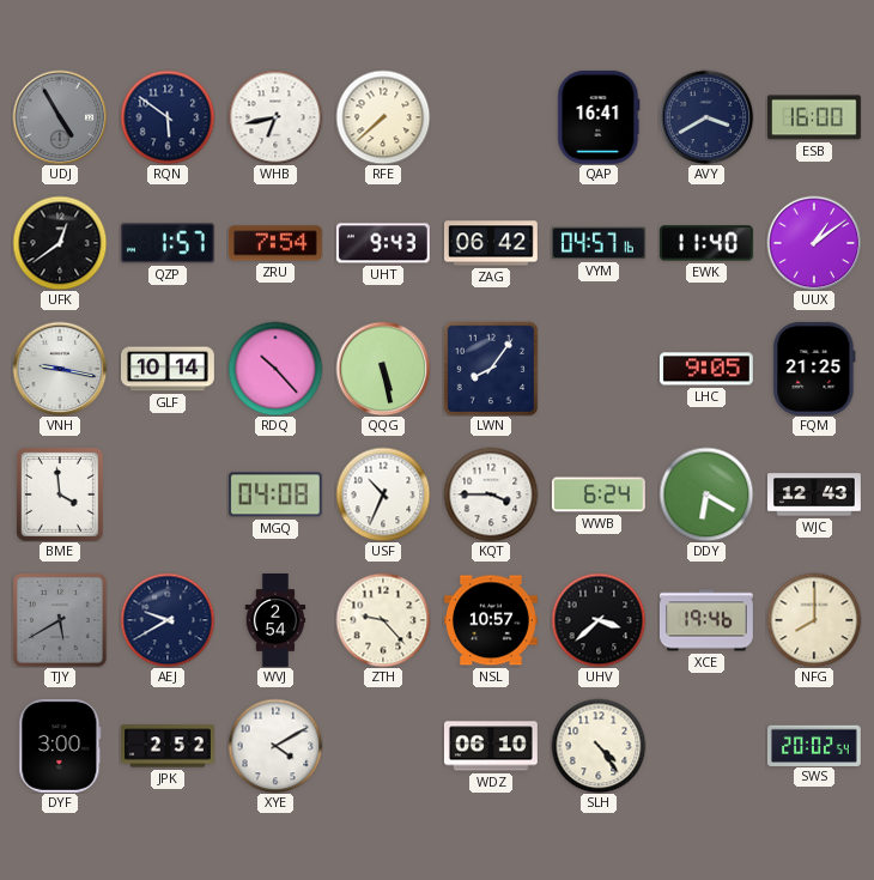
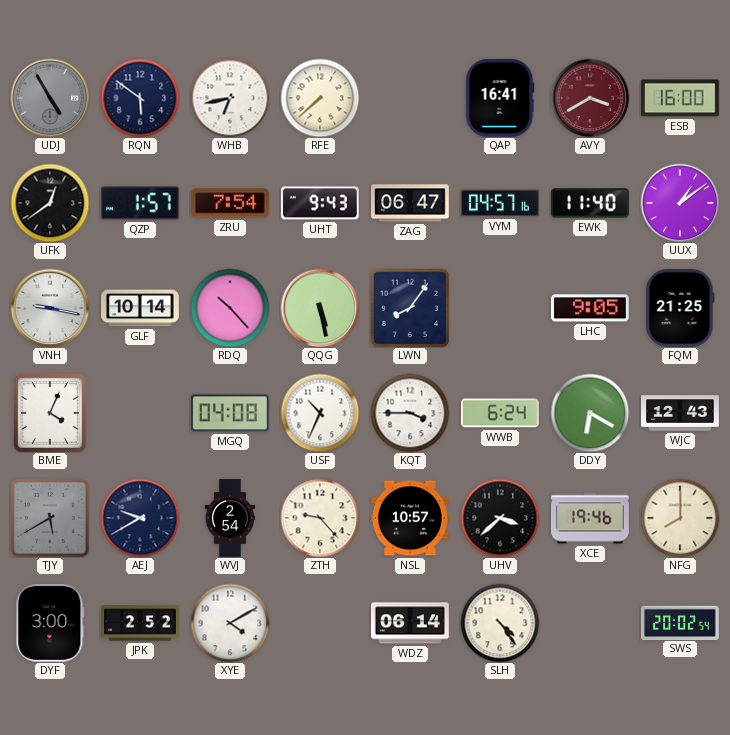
AVY dial: navy -> burgundy (590, 98)
ZAG: 06:42 -> 06:47 (411, 203)
BME: 3:59 -> 4:04 (50, 413)
WDZ: 06:10 -> 06:14 (410, 623)
